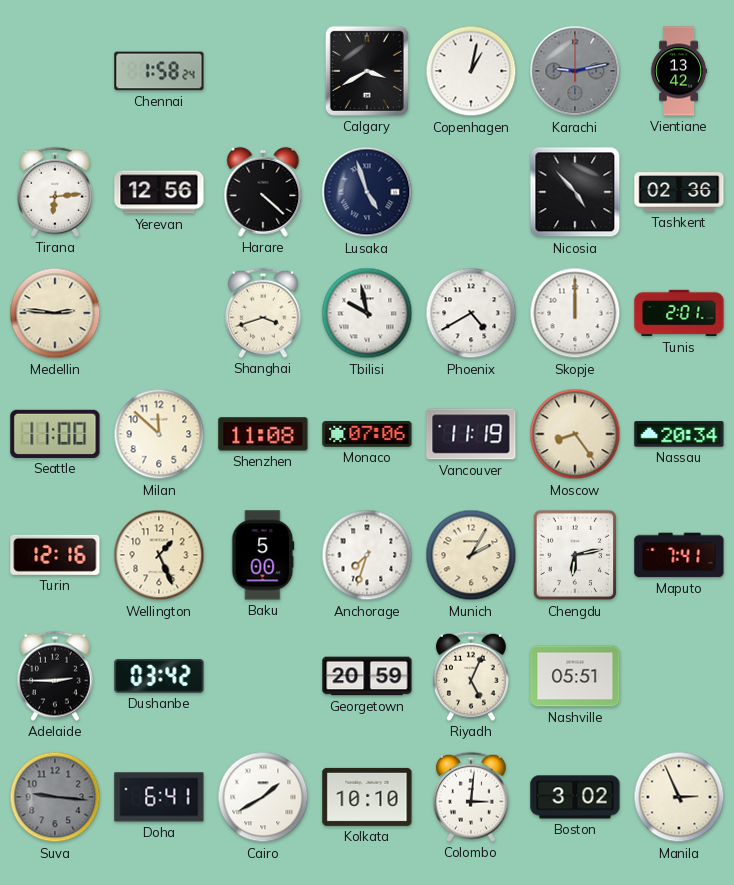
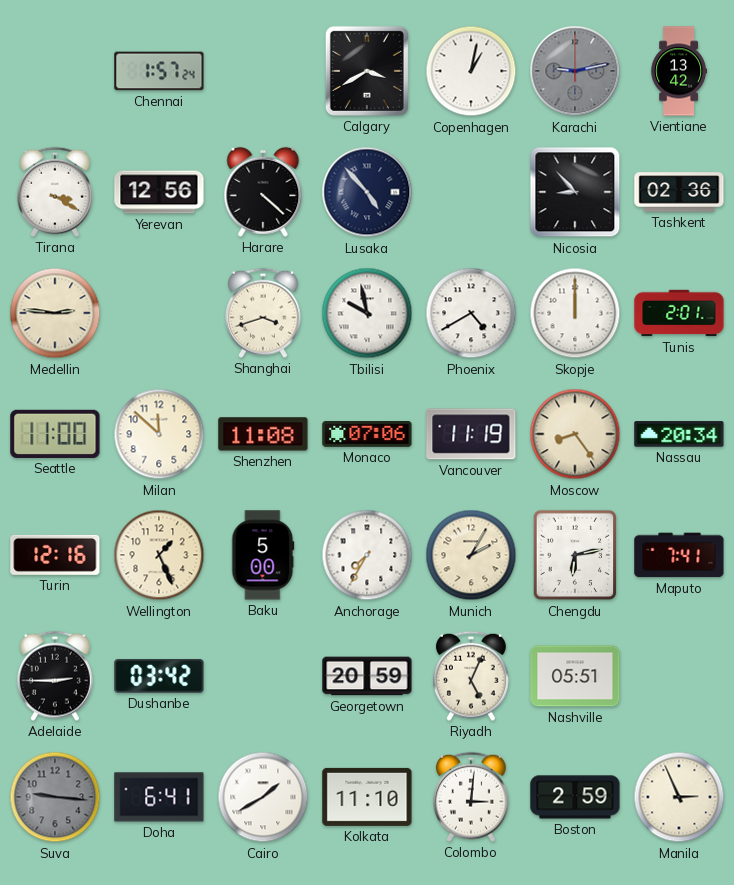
Chennai: 1:58 -> 1:57 (159, 71)
Tirana: 6:14 -> 3:20 (56, 192)
Lusaka: 4:57 -> 4:53 (367, 192)
Nicosia: 4:53 -> 8:53 (575, 192)
Anchorage: 7:33 -> 7:35 (367, 555)
Kolkata: 10:10 -> 11:10 (367, 797)
Boston: 3:02 -> 2:59 (575, 797)
